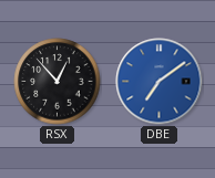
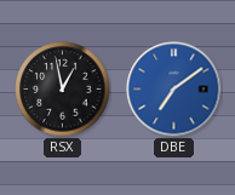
RSX: 12:53 -> 12:58 (63, 90)
